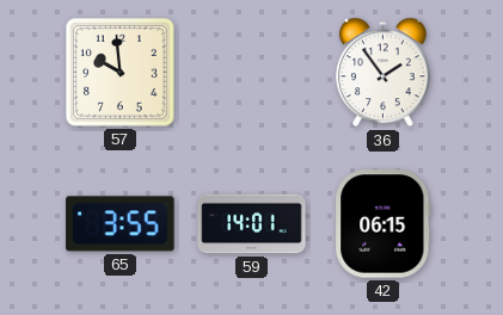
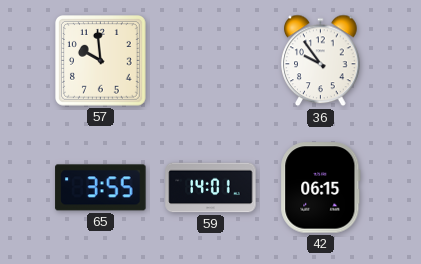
36: 1:54 -> 9:54 (321, 61)
